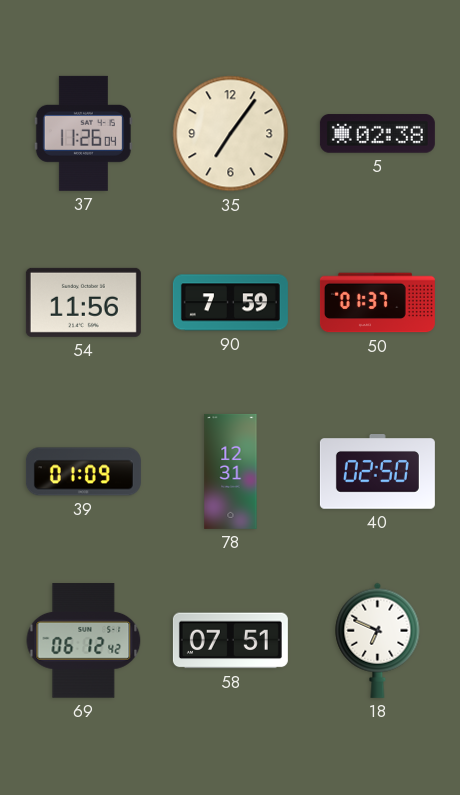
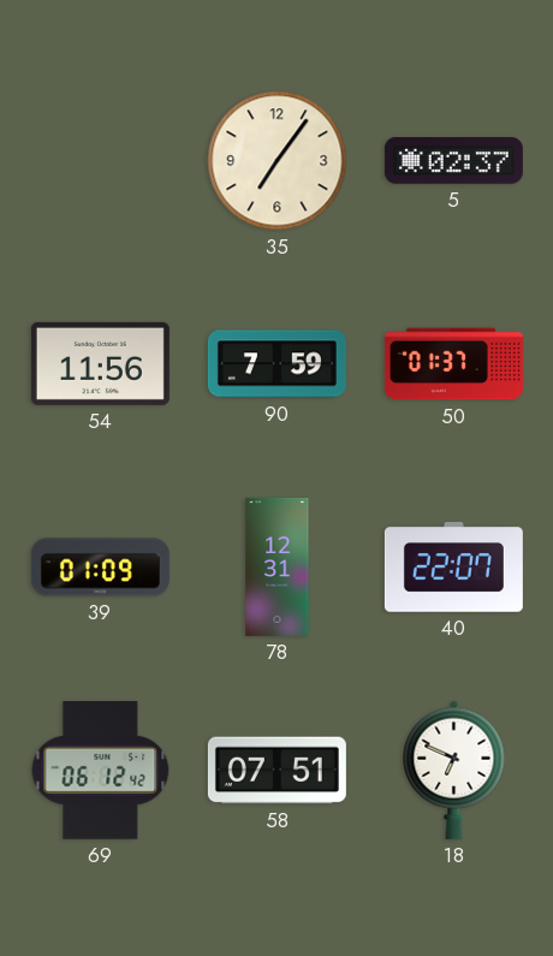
37: 11:26 -> none (83, 133)
5: 02:38 -> 02:37 (453, 161)
40: 02:50 -> 22:07 (453, 568)
